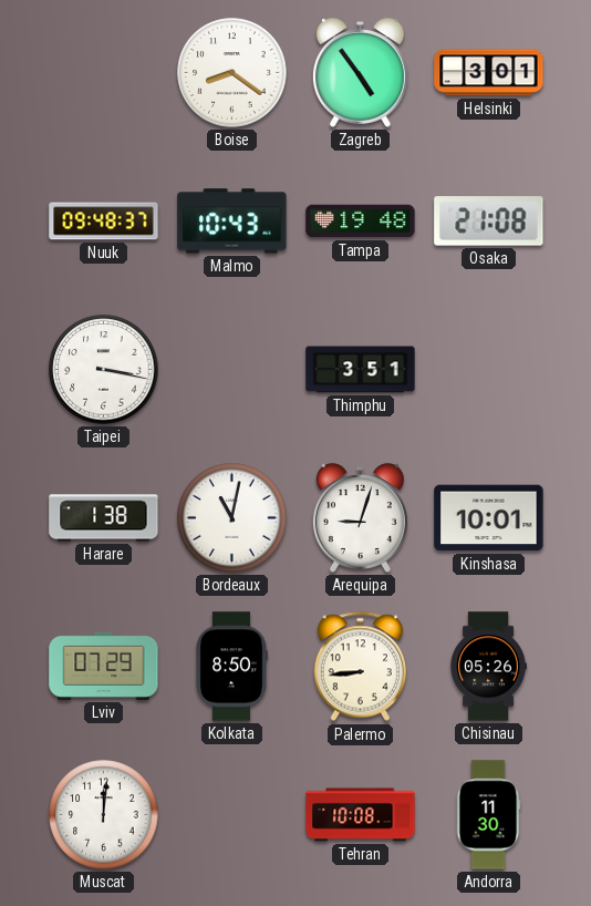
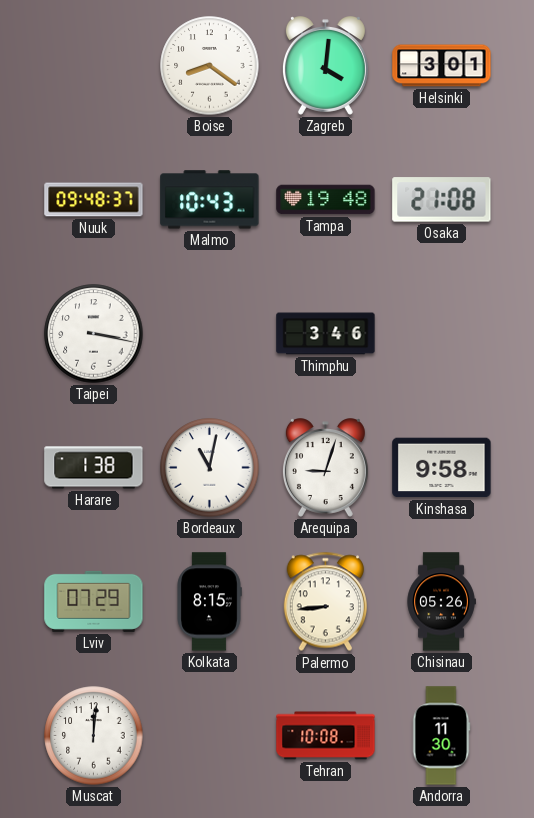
Zagreb: 4:54 -> 4:01 (325, 66)
Thimphu: 3:51 -> 3:46 (326, 334)
Kinshasa: 10:01 -> 9:58 (442, 468)
Kolkata: 8:50 -> 8:15 (209, 602)
